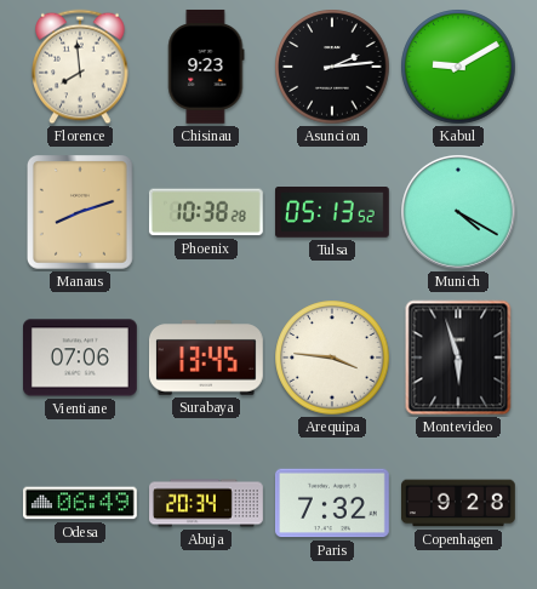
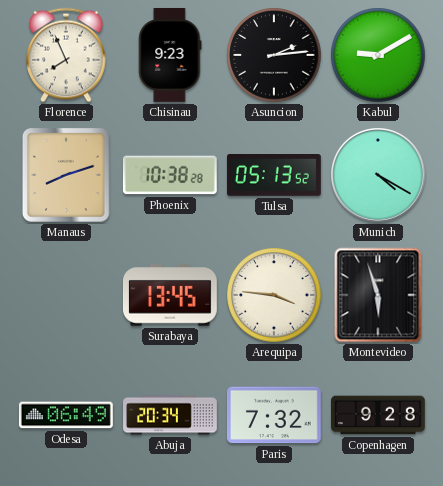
Florence: 7:59 -> 7:56 (66, 55)
Vientiane: 07:06 -> none (81, 358)
